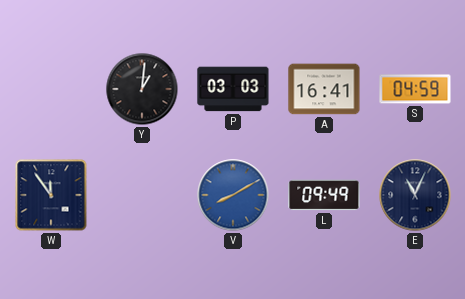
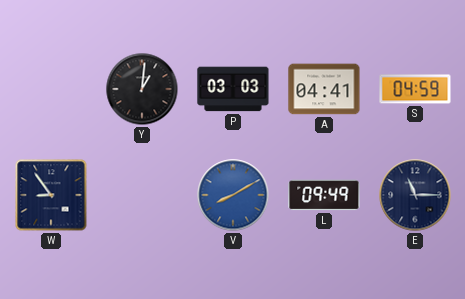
A: 16:41 -> 04:41 (324, 89)
W: 11:54 -> 8:54 (51, 195)
E: 11:04 -> 11:15 (415, 195)
